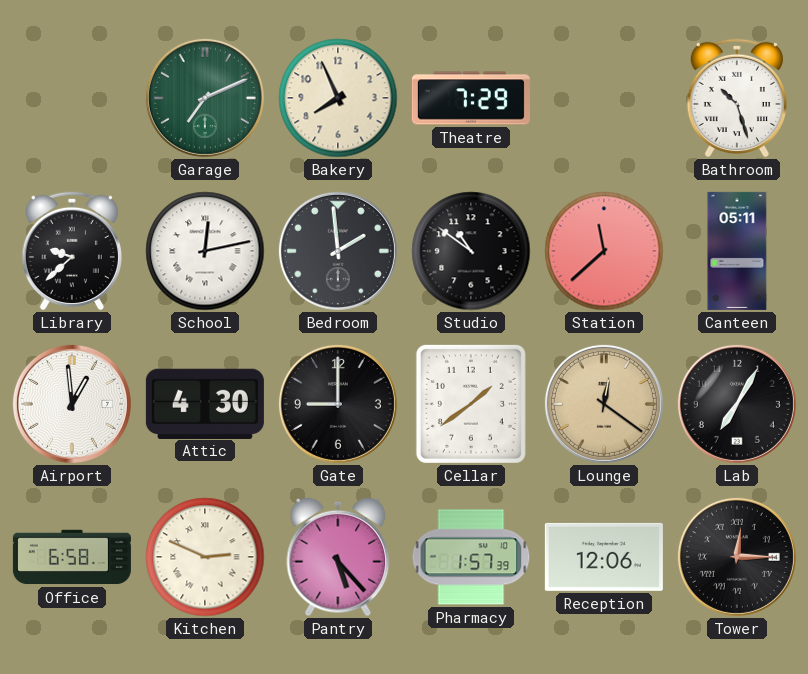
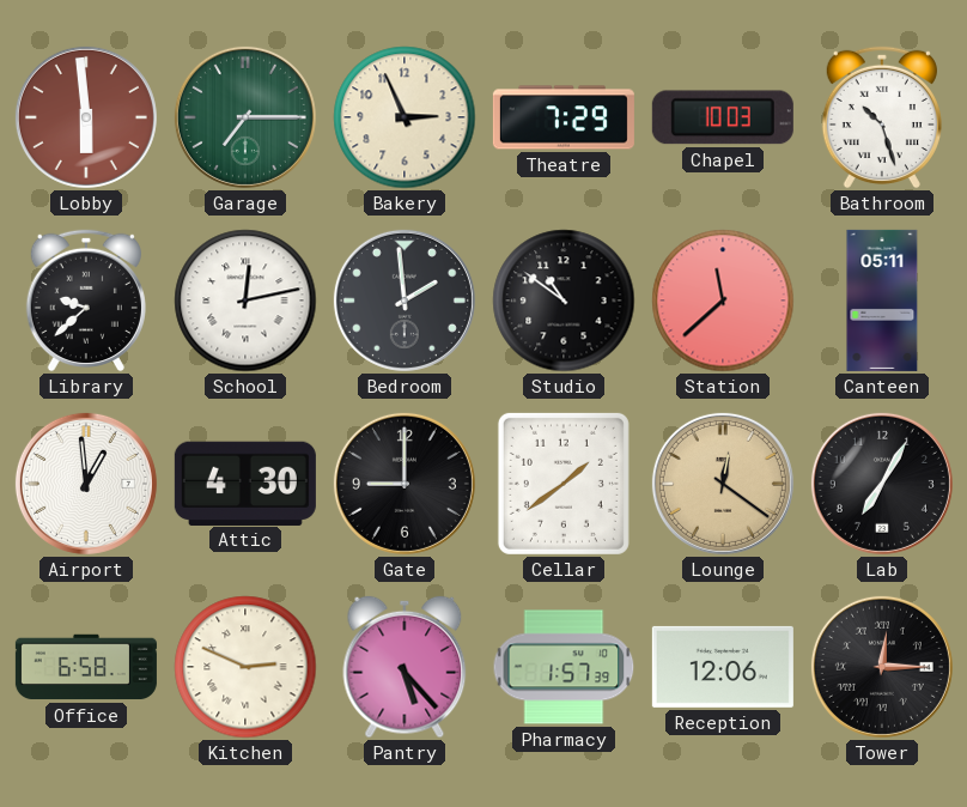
Lobby: none -> 5:59 (86, 117)
Garage: 7:11 -> 7:15 (245, 117)
Bakery: 7:56 -> 2:56 (405, 117)
Chapel: none -> 10:03 (723, 117)
